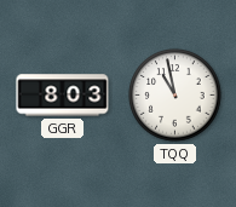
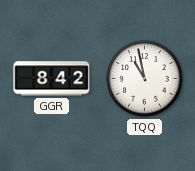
GGR: 8:03 -> 8:42 (52, 79)
